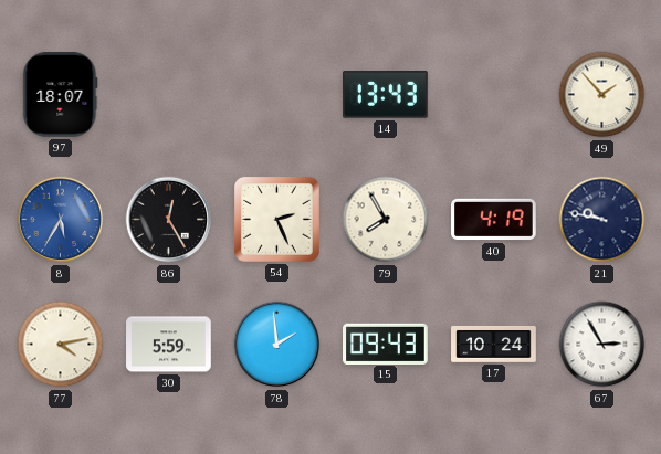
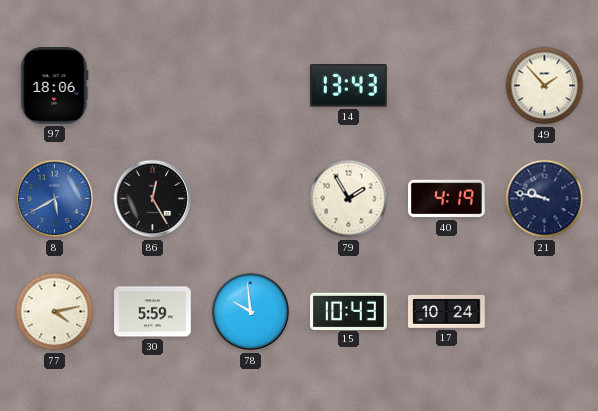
97: 18:07 -> 18:06 (55, 86)
8: 5:35 -> 5:40 (55, 199)
54: 2:26 -> none (276, 219)
79: 7:55 -> 1:55 (349, 199)
78: 1:59 -> 9:59 (251, 312)
15: 09:43 -> 10:43 (349, 311)
67: 2:55 -> none (602, 345)
